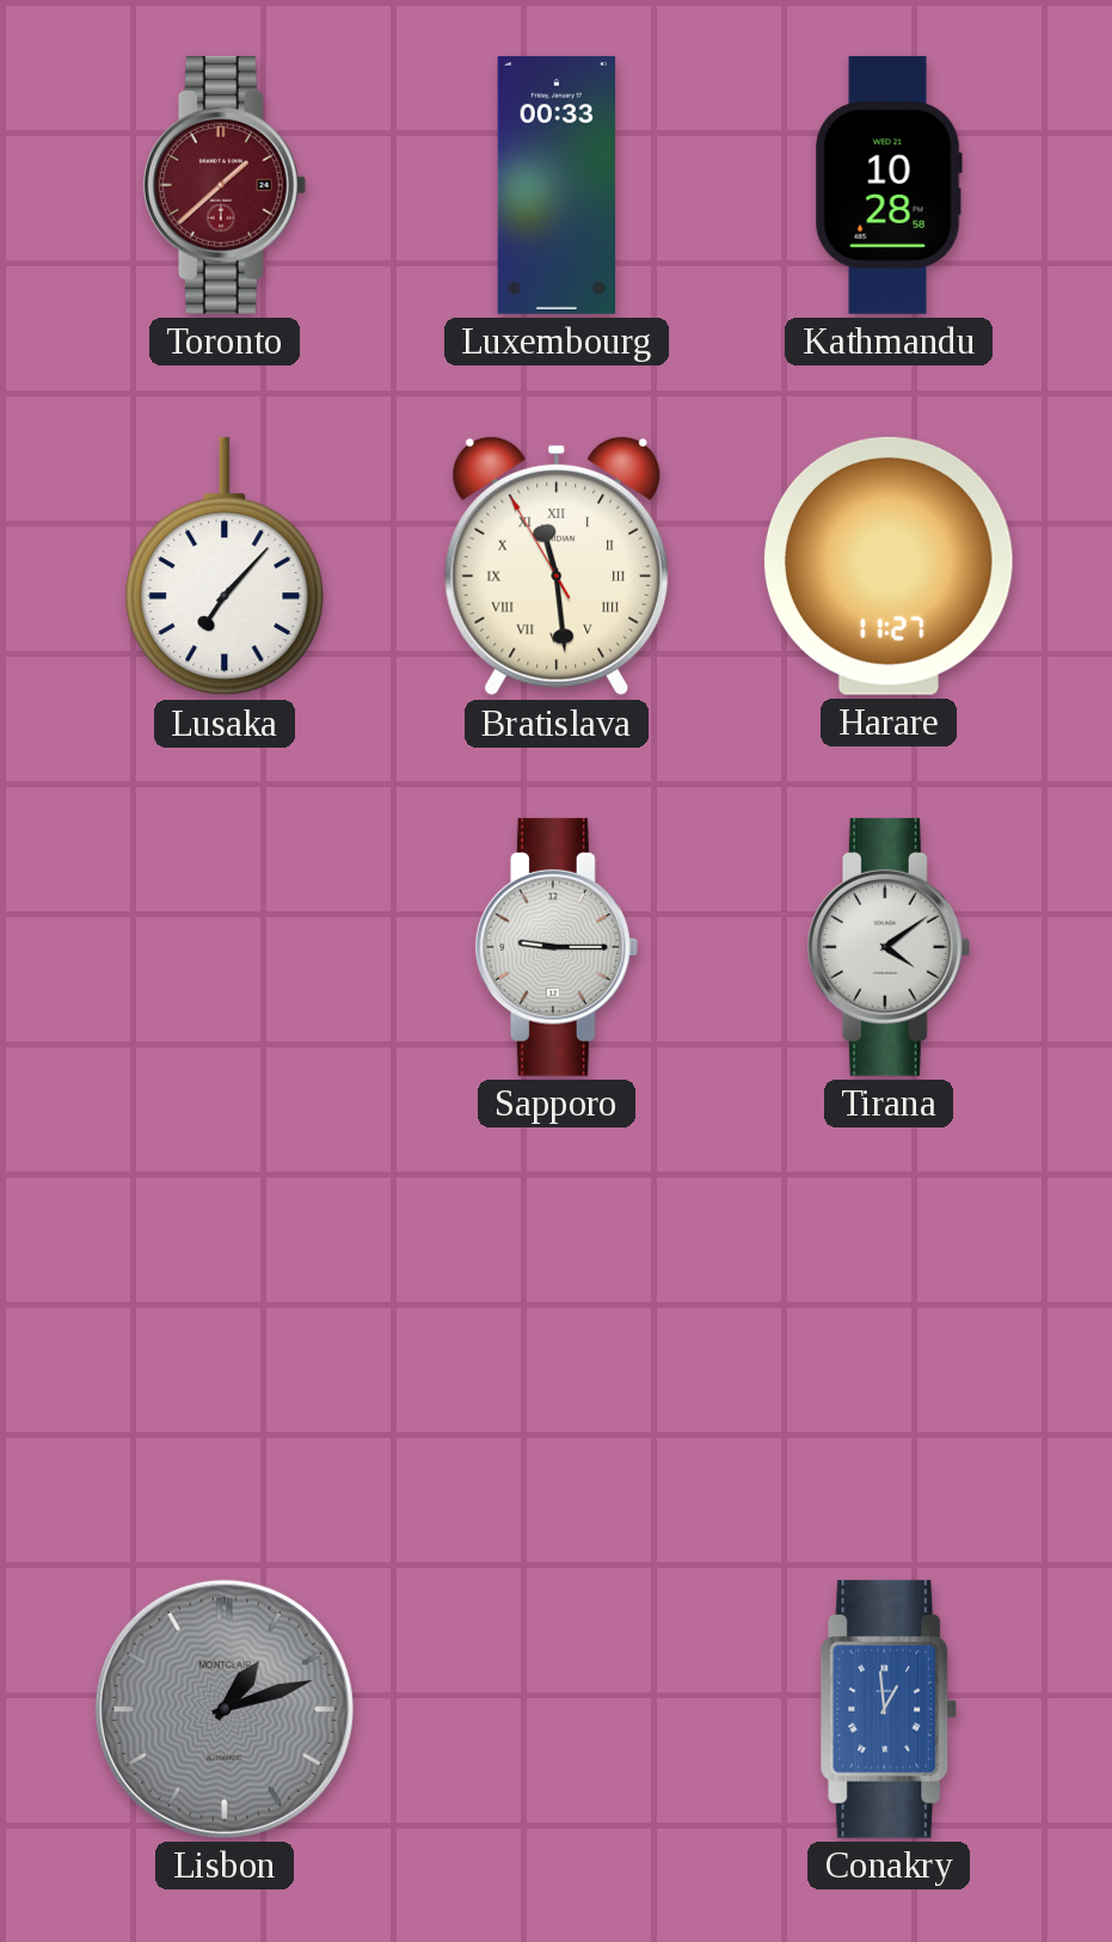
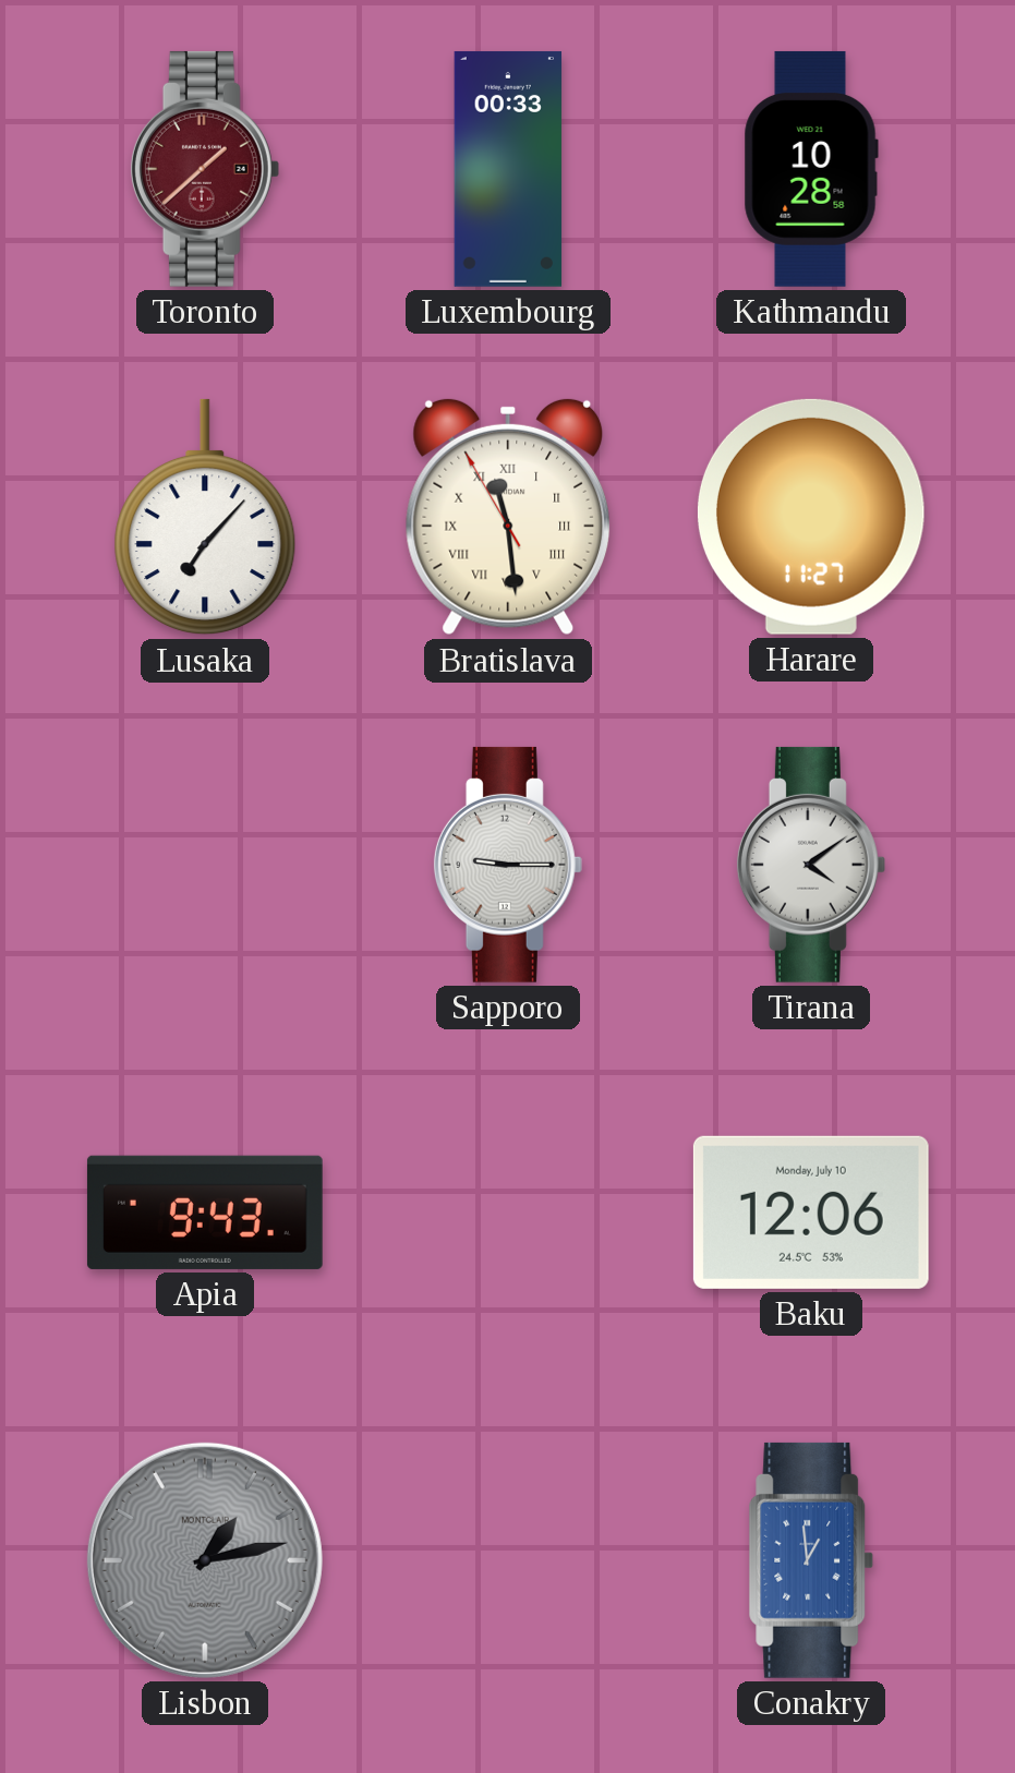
Apia: none -> 9:43 (205, 1213)
Baku: none -> 12:06 (811, 1213)
Lisbon: 1:12 -> 1:13 (205, 1560)
